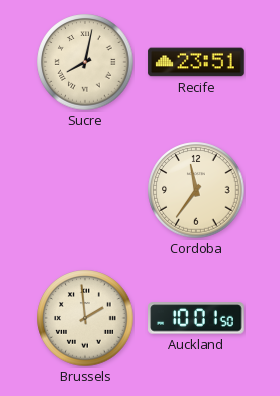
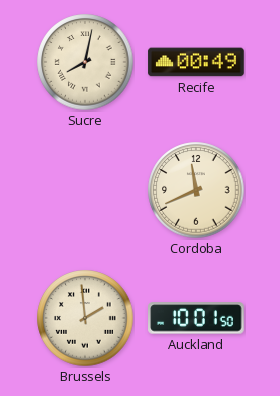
Recife: 23:51 -> 00:49 (196, 62)
Cordoba: 11:36 -> 11:41 (196, 190)
